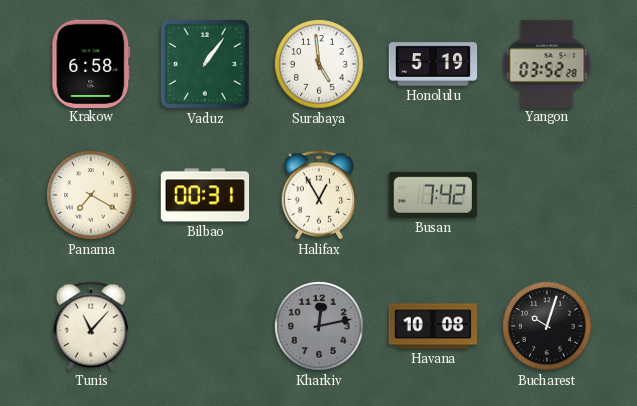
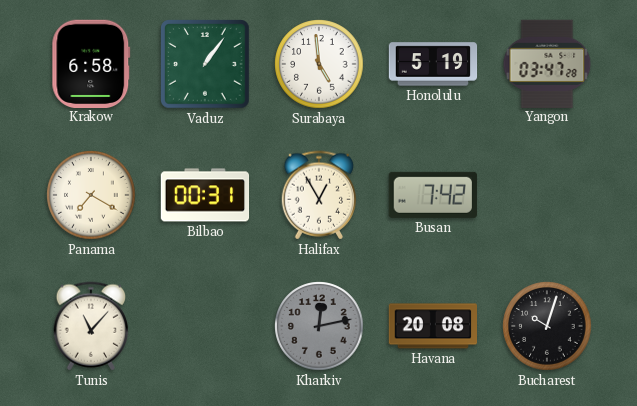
Yangon: 03:52 -> 03:47 (547, 63)
Havana: 10:08 -> 20:08 (433, 326)
